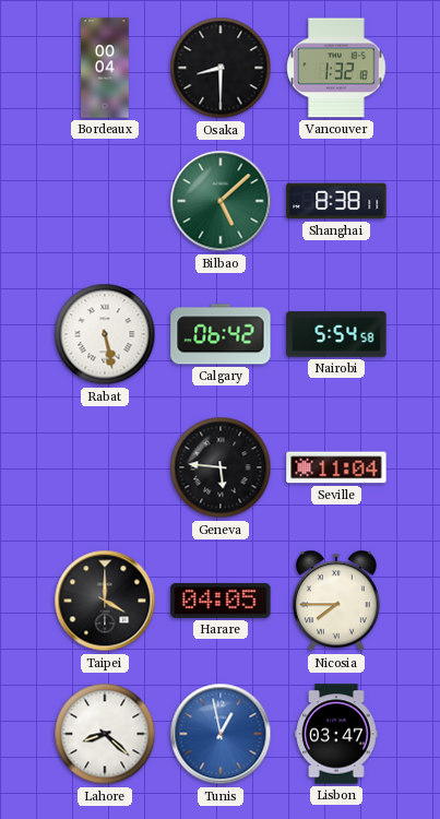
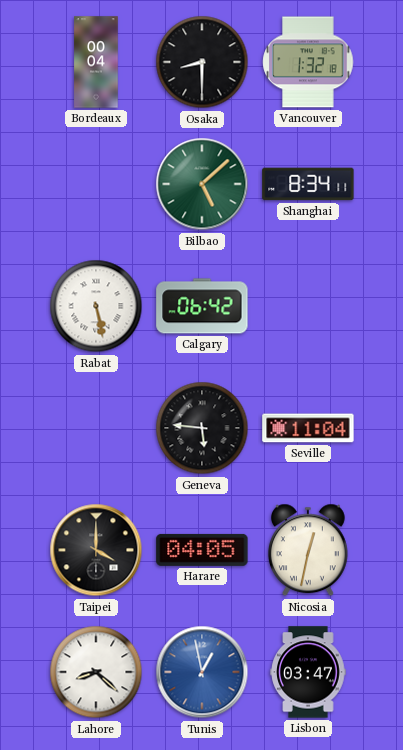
Shanghai: 8:38 -> 8:34 (308, 184)
Nairobi: 5:54 -> none (336, 334)
Nicosia: 7:45 -> 12:32 (308, 550)
